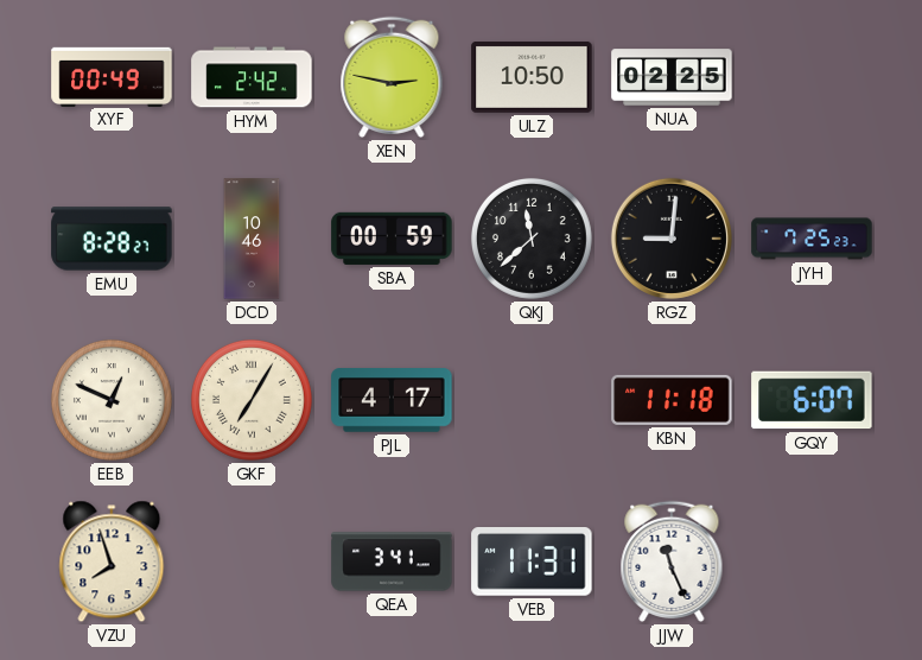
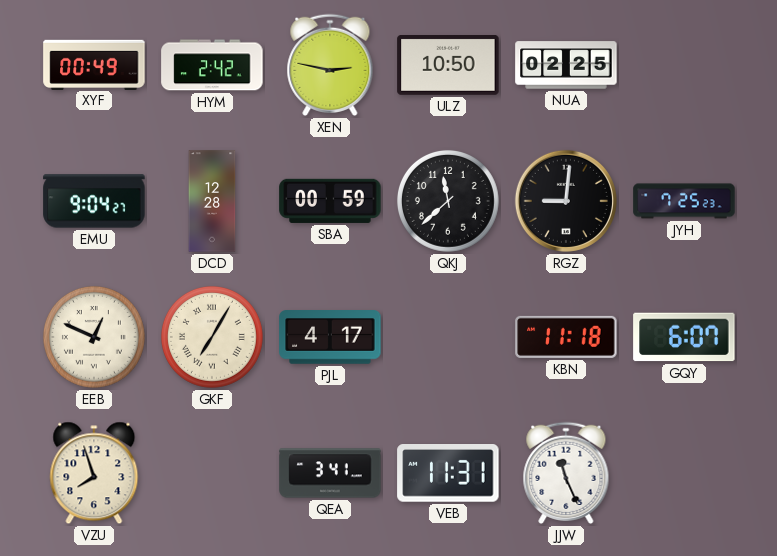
EMU: 8:28 -> 9:04 (94, 201)
DCD: 10:46 -> 12:28 (212, 201)
